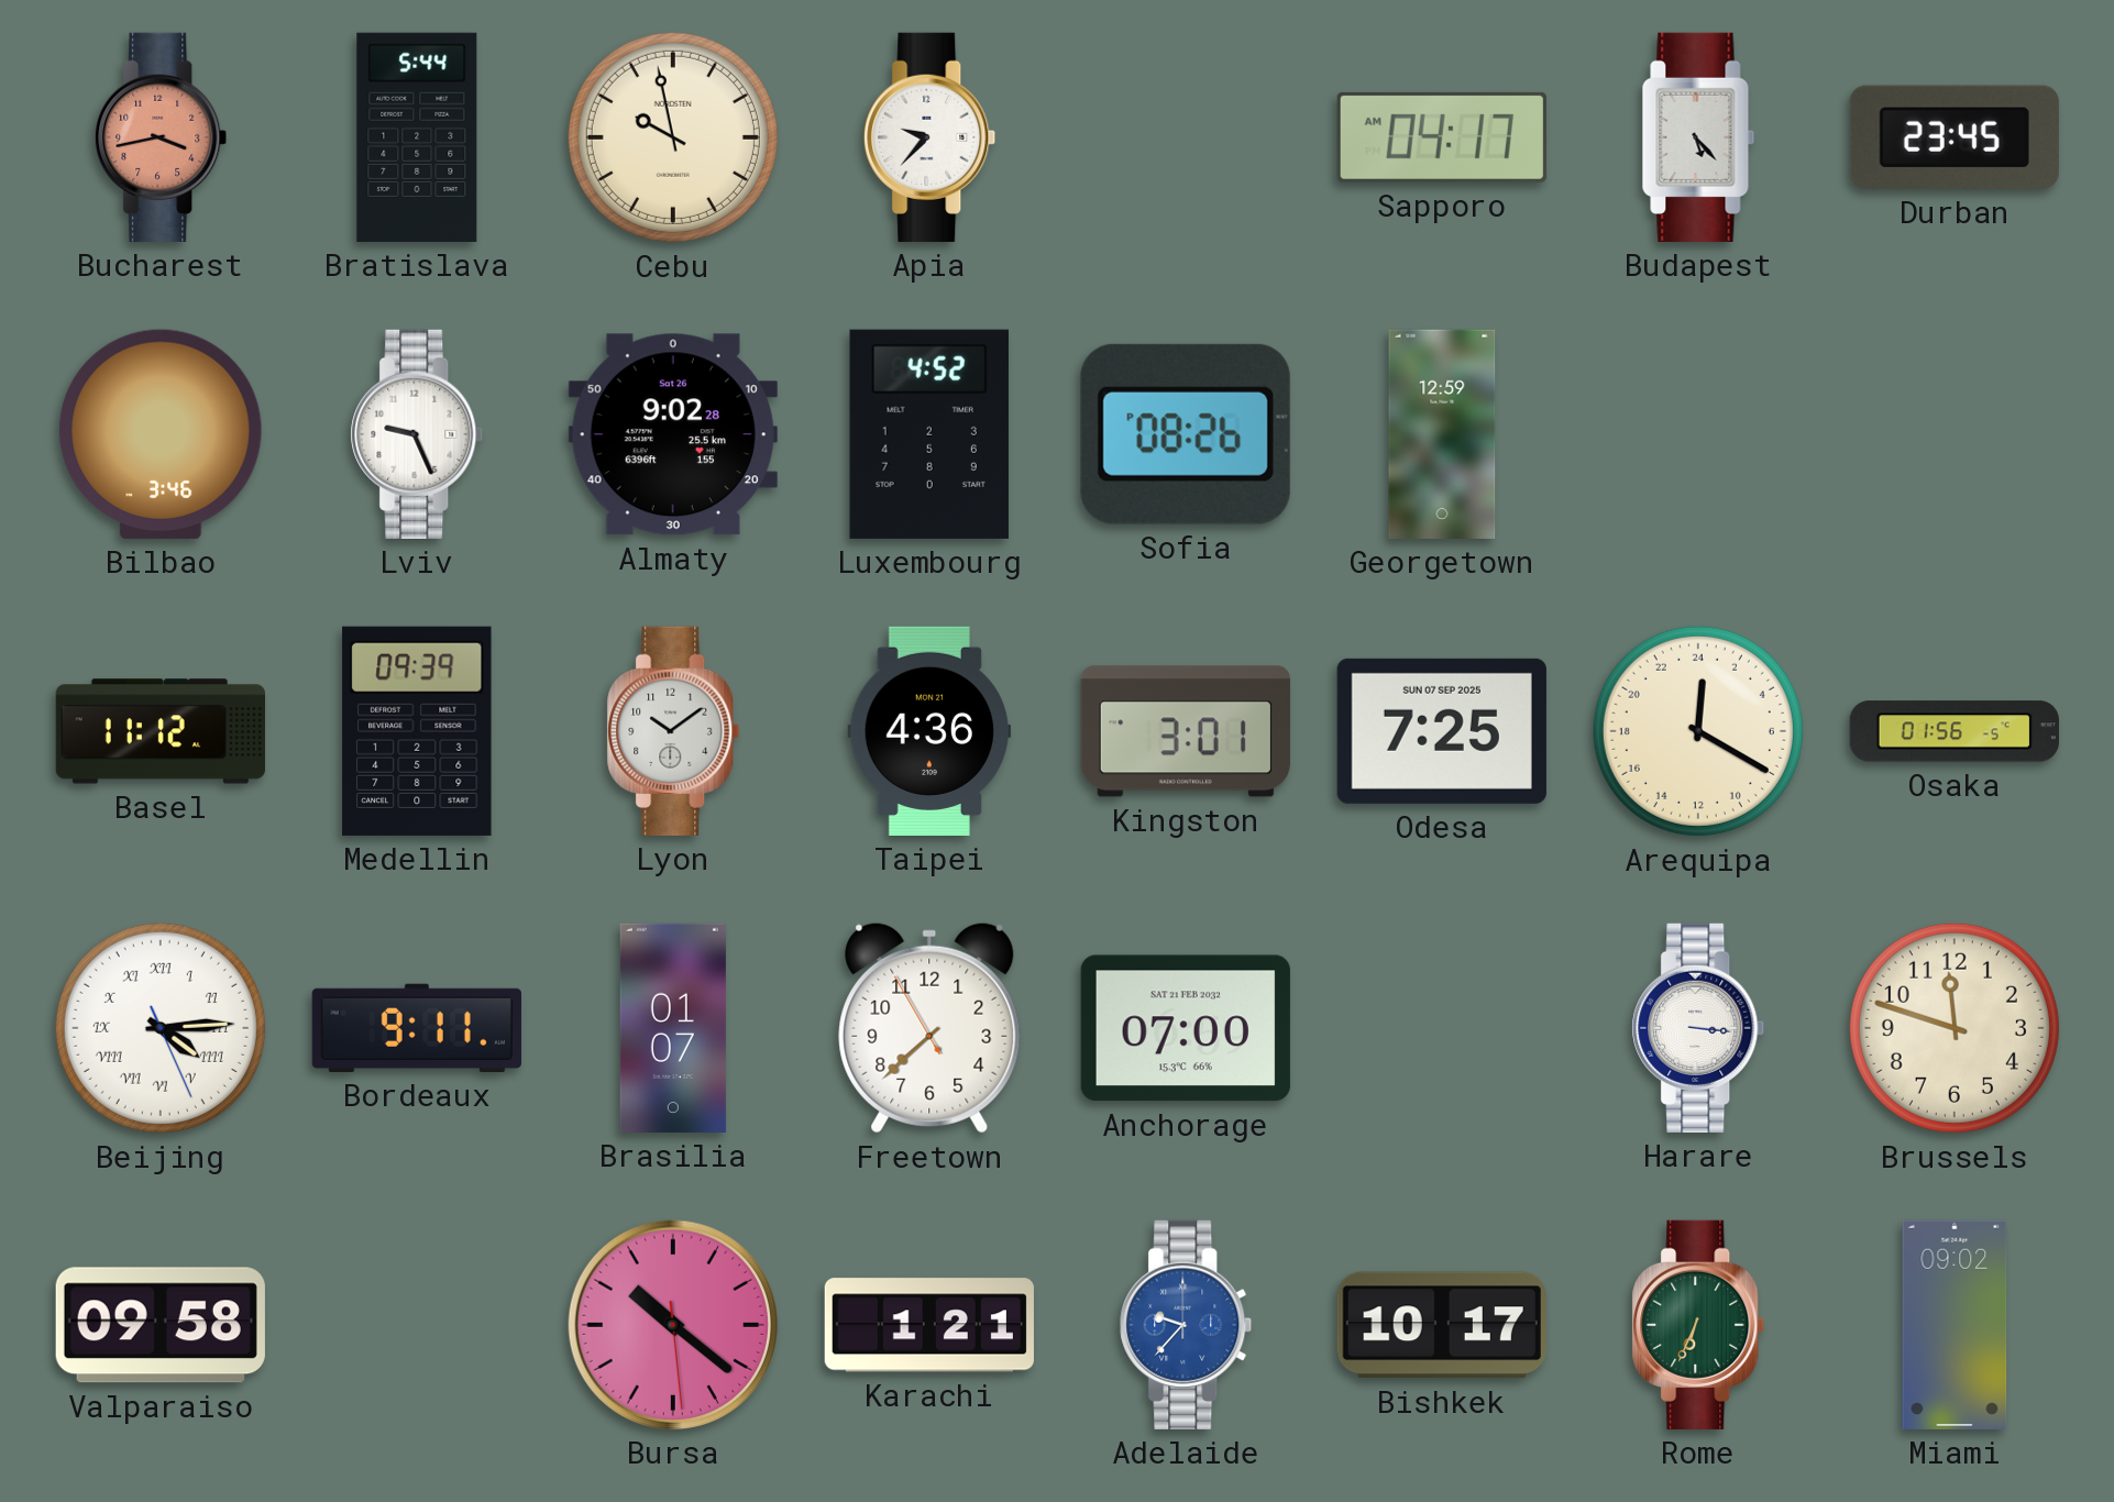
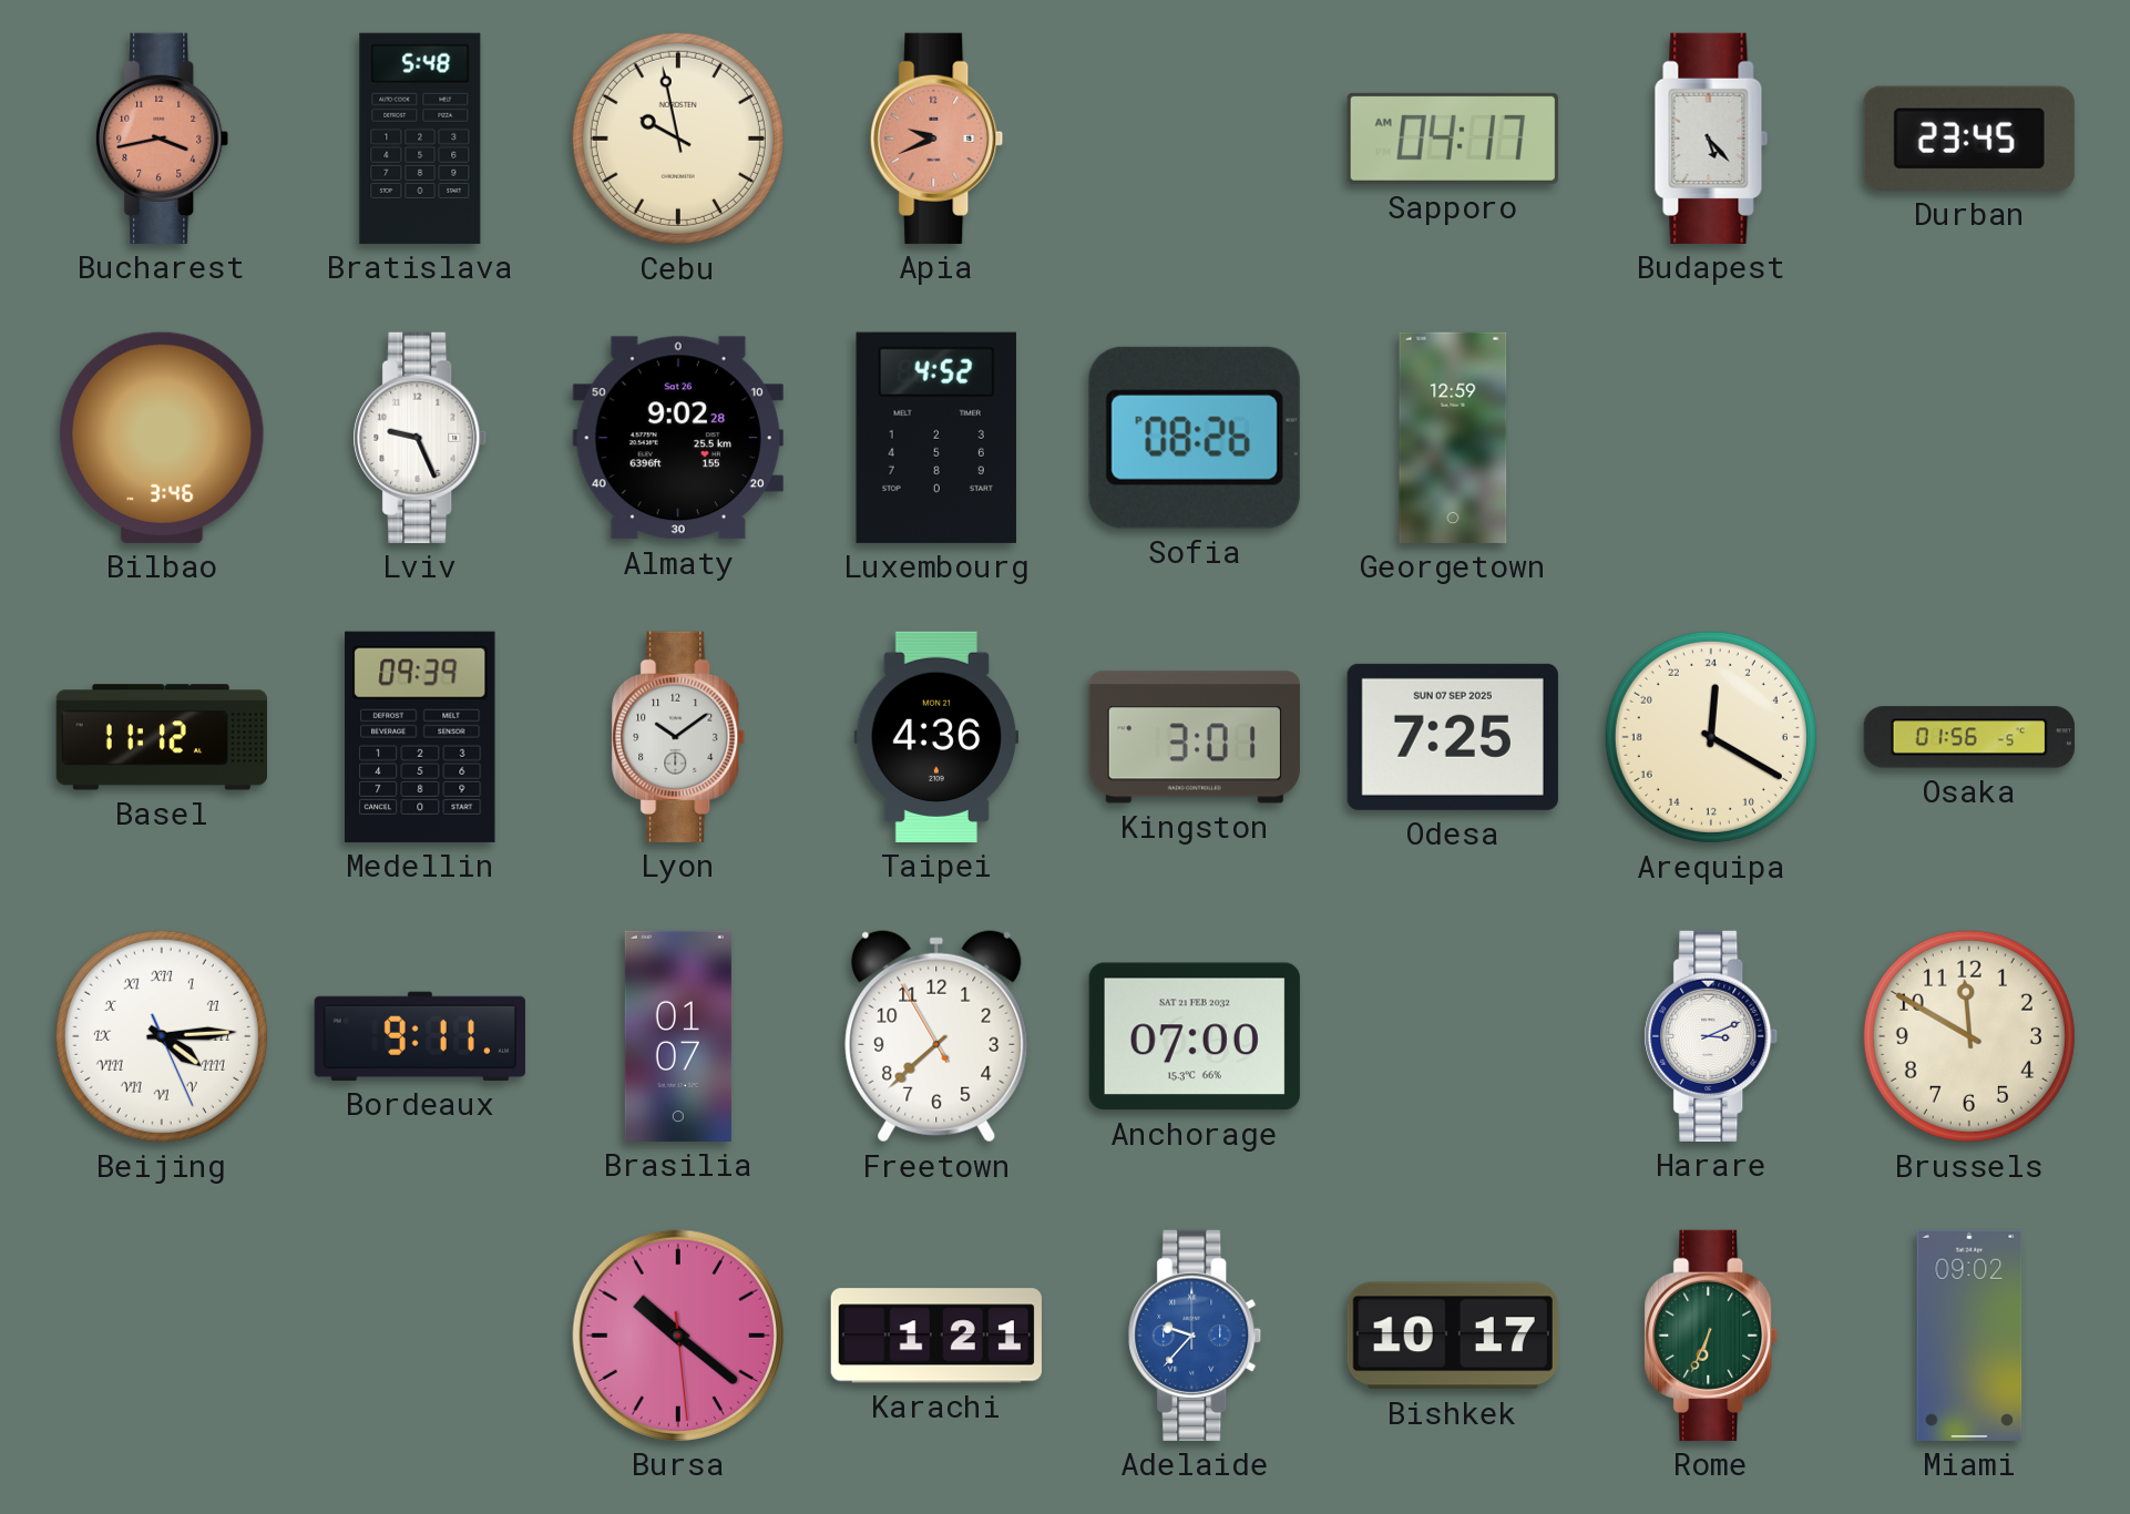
Bratislava: 5:44 -> 5:48 (420, 139)
Apia: 9:37 -> 9:41 (936, 139)
Apia dial: white -> salmon (936, 139)
Harare: 3:16 -> 3:11 (1711, 1036)
Brussels: 11:48 -> 11:50 (1969, 1036)
Valparaiso: 09:58 -> none (161, 1325)
